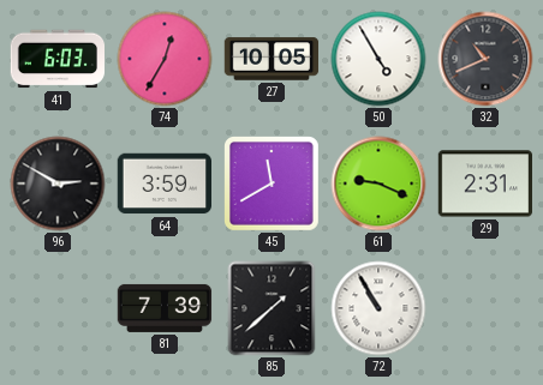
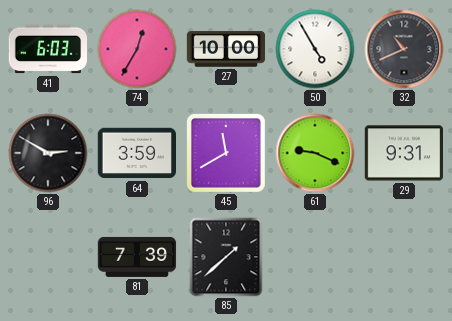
27: 10:05 -> 10:00 (226, 49)
29: 2:31 -> 9:31 (404, 153)
72: 10:55 -> none (378, 308)
